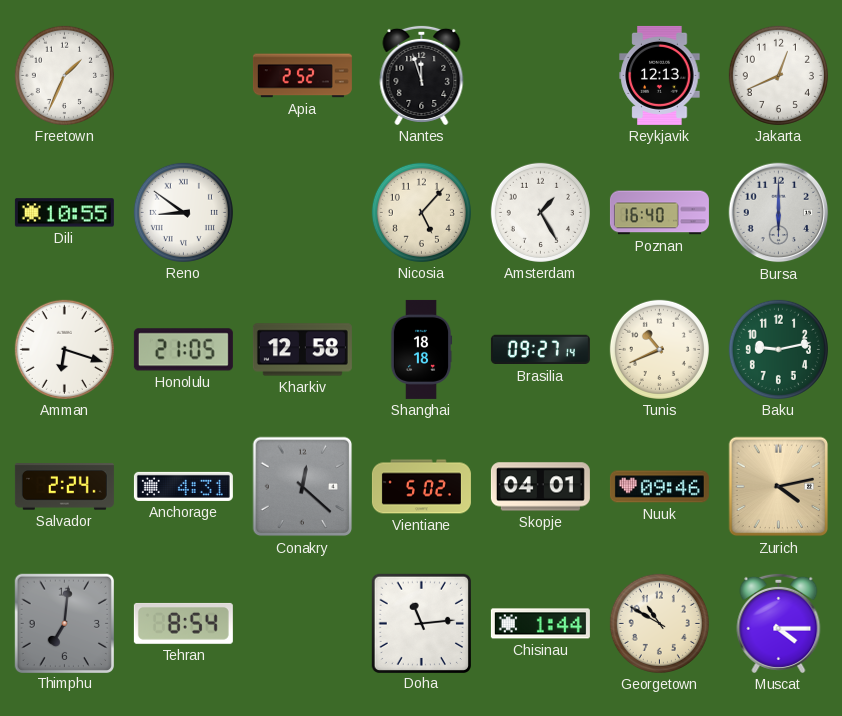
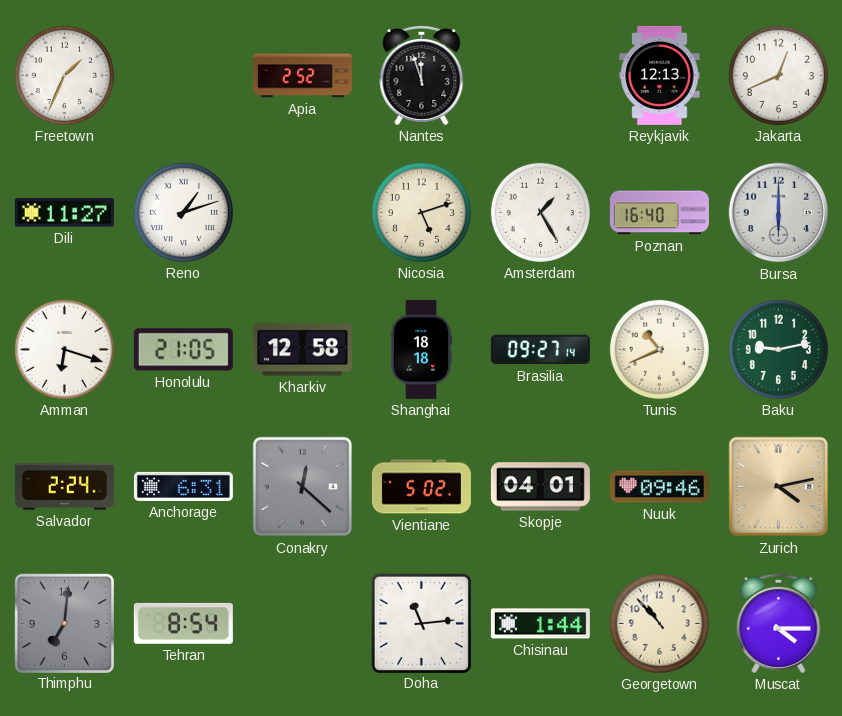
Dili: 10:55 -> 11:27 (64, 213)
Reno: 8:51 -> 1:12 (183, 212)
Nicosia: 5:07 -> 5:12 (421, 212)
Anchorage: 4:31 -> 6:31 (183, 486)
Georgetown: 10:50 -> 10:53 (659, 623)
